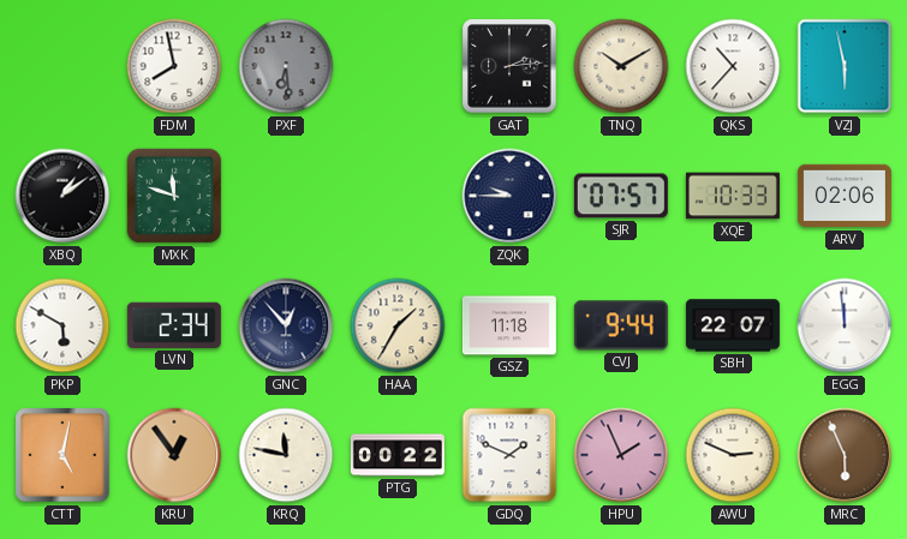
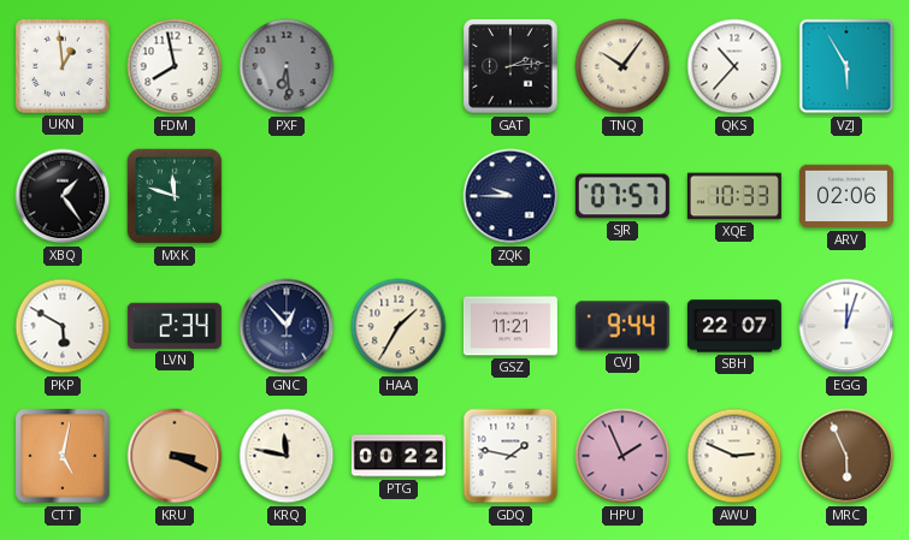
UKN: none -> 12:59 (63, 66)
TNQ: 10:10 -> 10:06 (622, 66)
VZJ: 5:58 -> 5:55 (846, 66)
XBQ: 1:09 -> 1:24 (63, 196)
GSZ: 11:18 -> 11:21 (510, 326)
EGG: 11:59 -> 12:03 (846, 326)
KRU: 12:54 -> 3:19 (175, 456)
GDQ: 1:49 -> 1:47 (510, 456)
